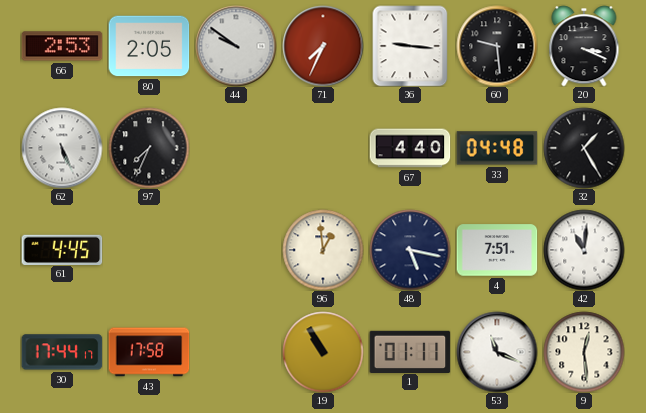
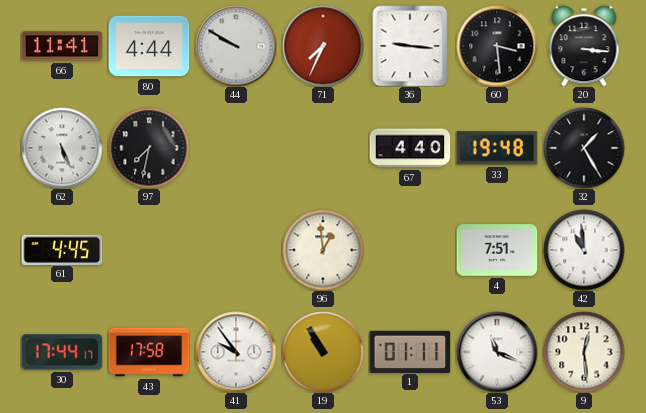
66: 2:53 -> 11:41 (62, 46)
80: 2:05 -> 4:44 (149, 46)
44: 9:51 -> 9:50 (236, 46)
60: 9:29 -> 3:29 (497, 46)
20: 3:19 -> 3:16 (584, 46)
97: 7:34 -> 7:32 (149, 148)
33: 04:48 -> 19:48 (497, 148)
48: 5:17 -> none (410, 250)
42: 11:01 -> 10:59 (584, 250)
41: none -> 9:54 (236, 352)
